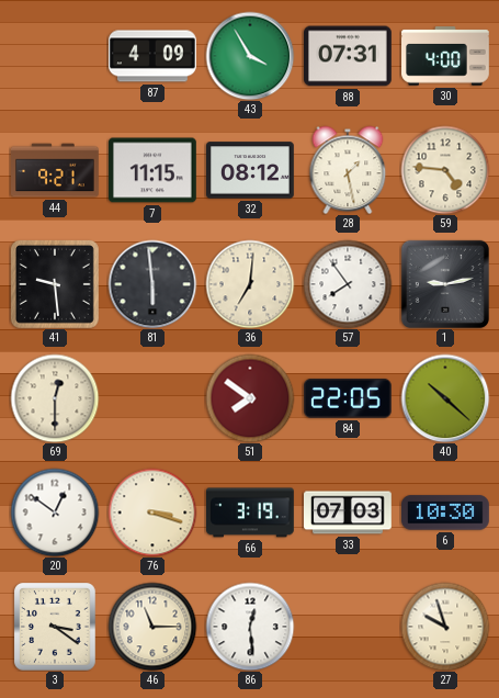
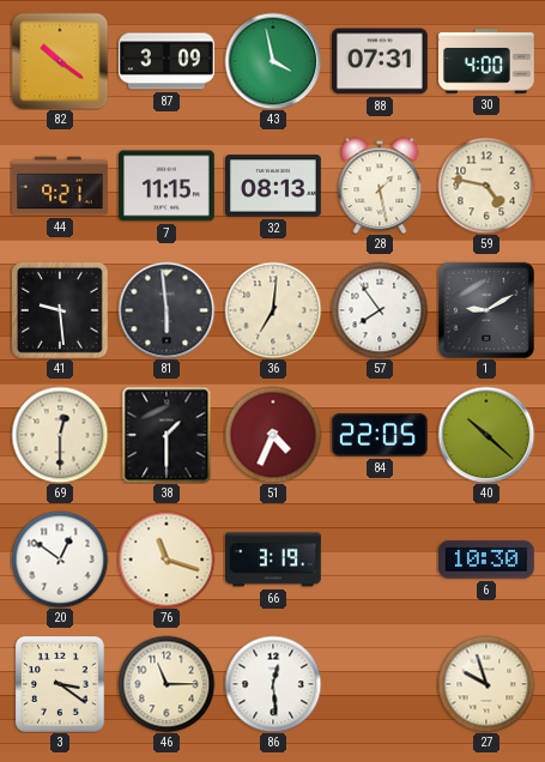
82: none -> 10:21 (60, 61)
87: 4:09 -> 3:09 (168, 61)
43: 3:55 -> 3:58 (273, 61)
32: 08:12 -> 08:13 (274, 186)
59: 4:46 -> 4:47 (486, 186)
1: 9:13 -> 9:10 (486, 310)
38: none -> 1:30 (166, 435)
51: 7:51 -> 4:34 (273, 435)
76: 3:18 -> 11:18 (166, 560)
33: 07:03 -> none (349, 513)
